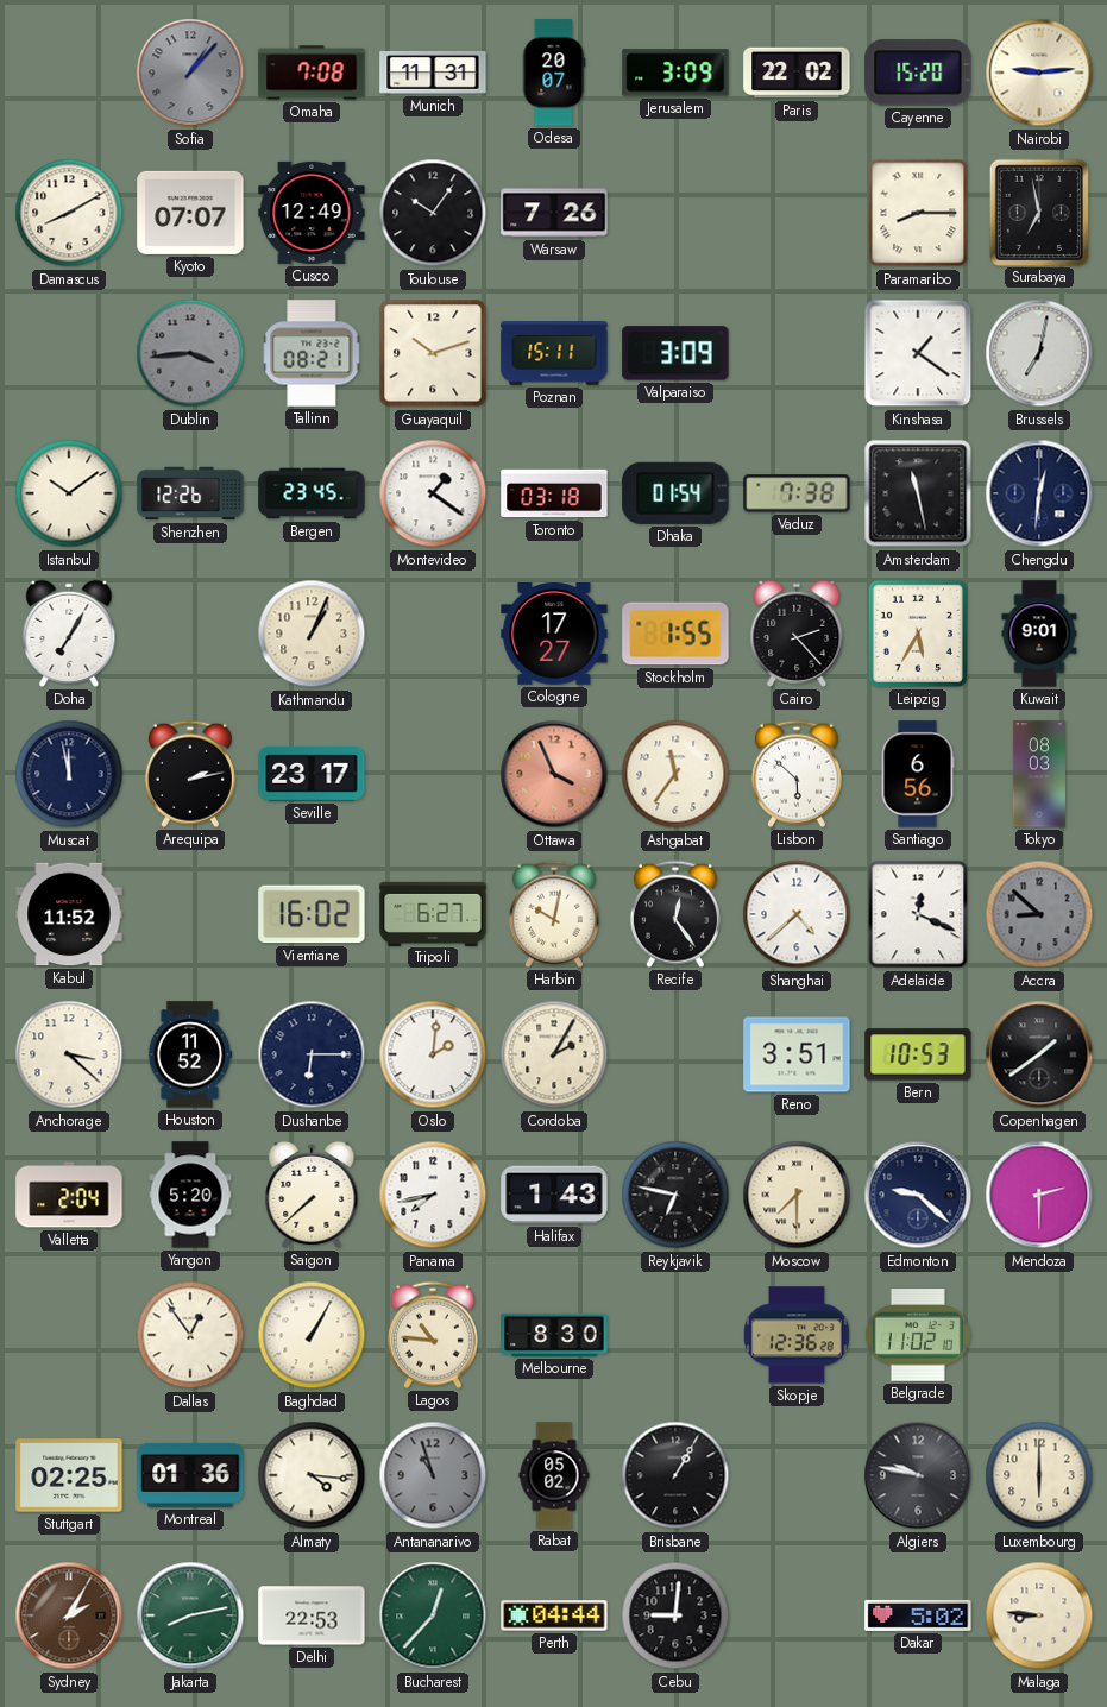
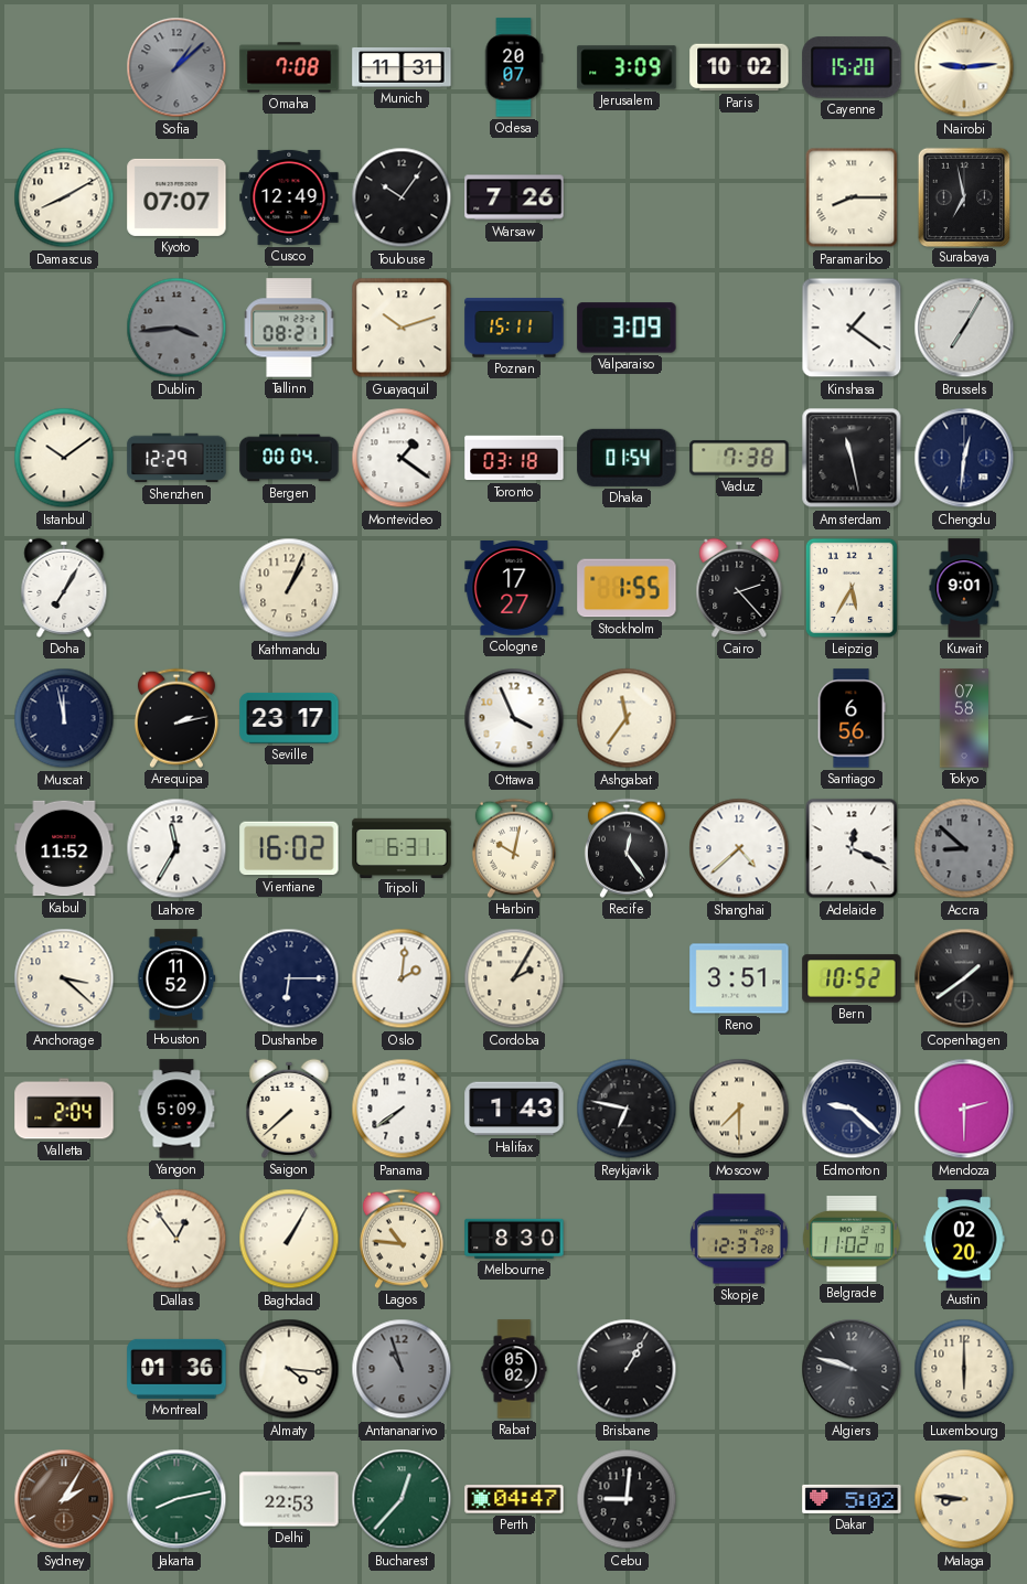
Sofia: 1:07 -> 1:08 (176, 67)
Paris: 22:02 -> 10:02 (739, 67)
Brussels: 7:02 -> 7:05 (964, 328)
Shenzhen: 12:26 -> 12:29 (176, 458)
Bergen: 23:45 -> 00:04 (289, 458)
Ottawa dial: salmon -> white (514, 718)
Lisbon: 5:52 -> none (797, 774)
Tokyo: 08:03 -> 07:58 (964, 718)
Lahore: none -> 11:35 (176, 848)
Tripoli: 6:27 -> 6:31 (402, 847)
Bern: 10:53 -> 10:52 (852, 978)
Yangon: 5:20 -> 5:09 (176, 1109)
Panama: 7:43 -> 7:39 (402, 1109)
Skopje: 12:36 -> 12:37 (739, 1239)
Austin: none -> 02:20 (964, 1239)
Stuttgart: 02:25 -> none (69, 1475)
Algiers: 9:47 -> 9:48 (852, 1369)
Perth: 04:44 -> 04:47 (514, 1499)
